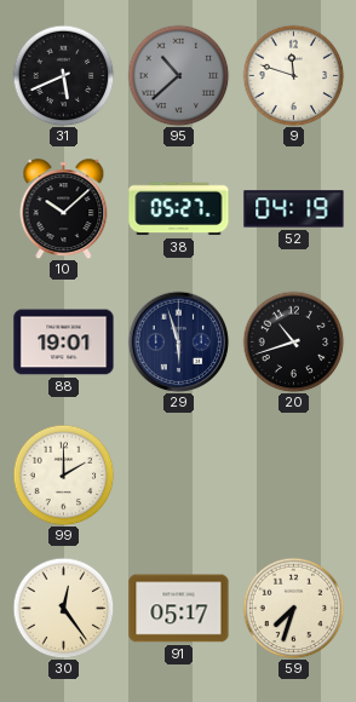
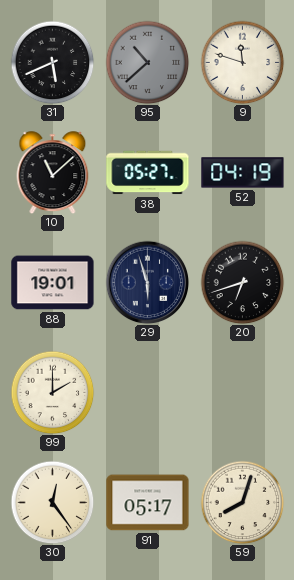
10: 10:08 -> 11:08 (53, 173)
20: 10:42 -> 6:42 (242, 282)
59: 7:33 -> 8:03 (242, 502)
